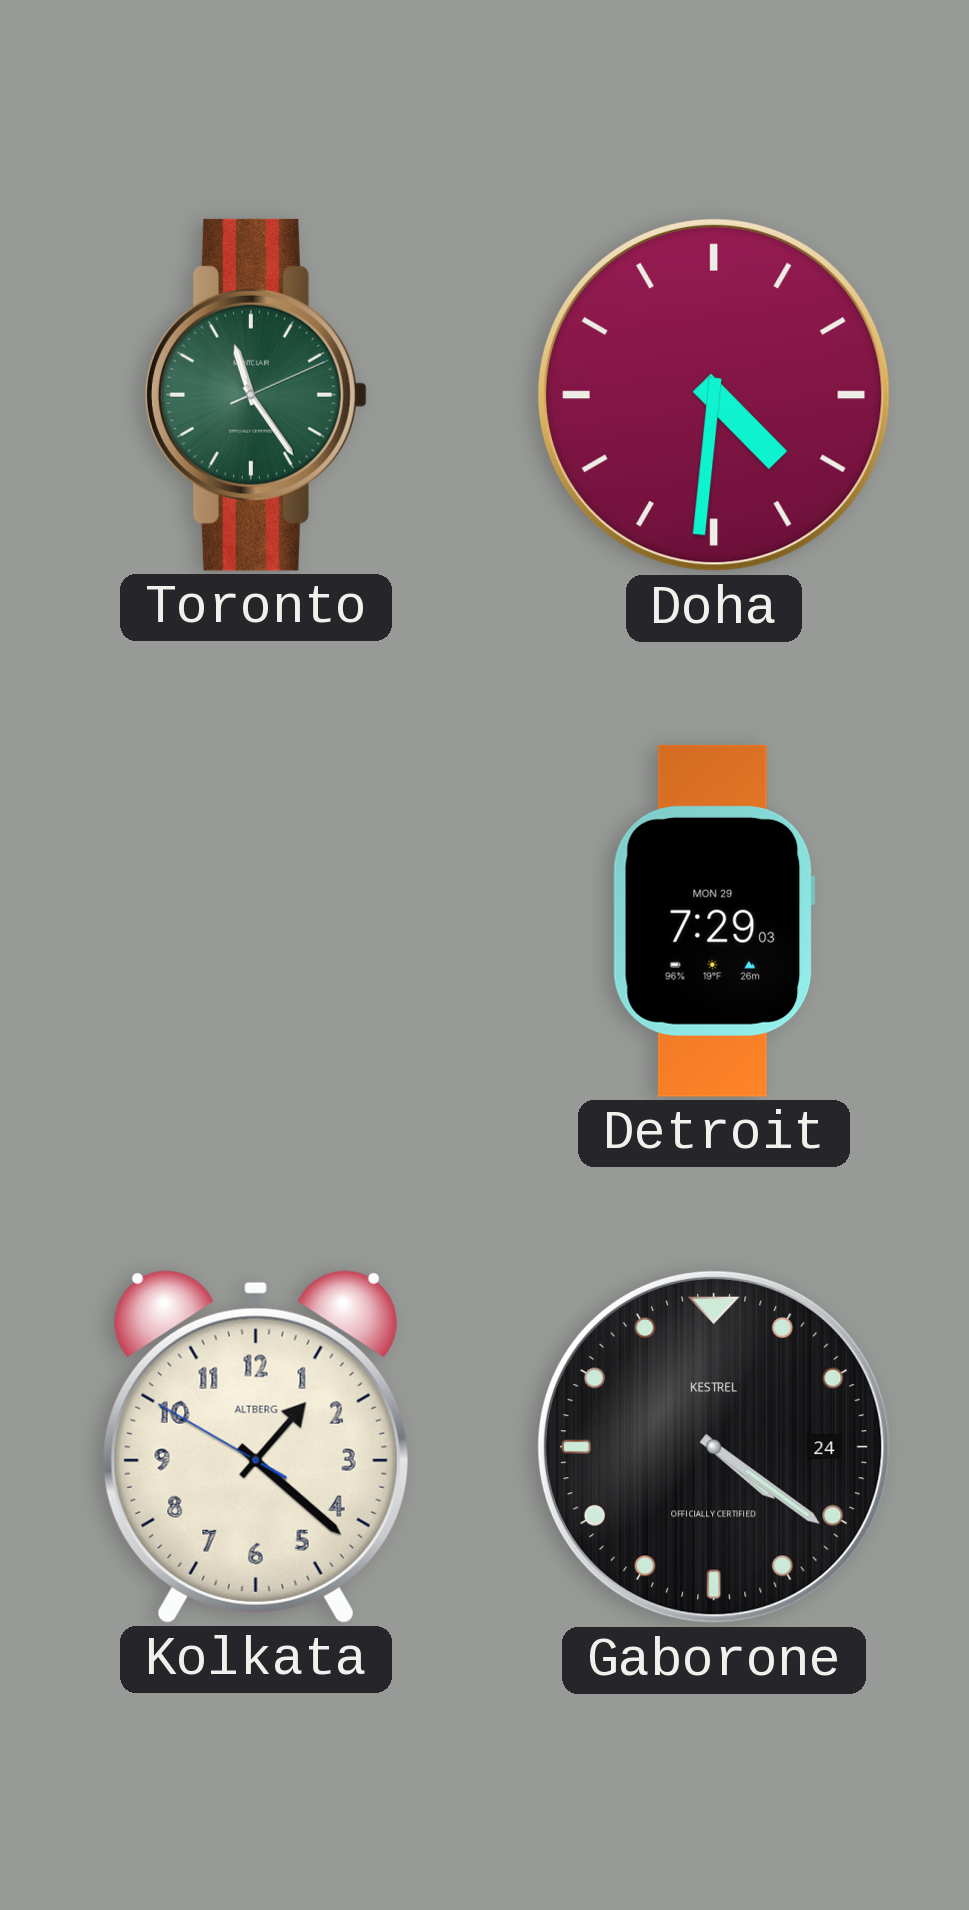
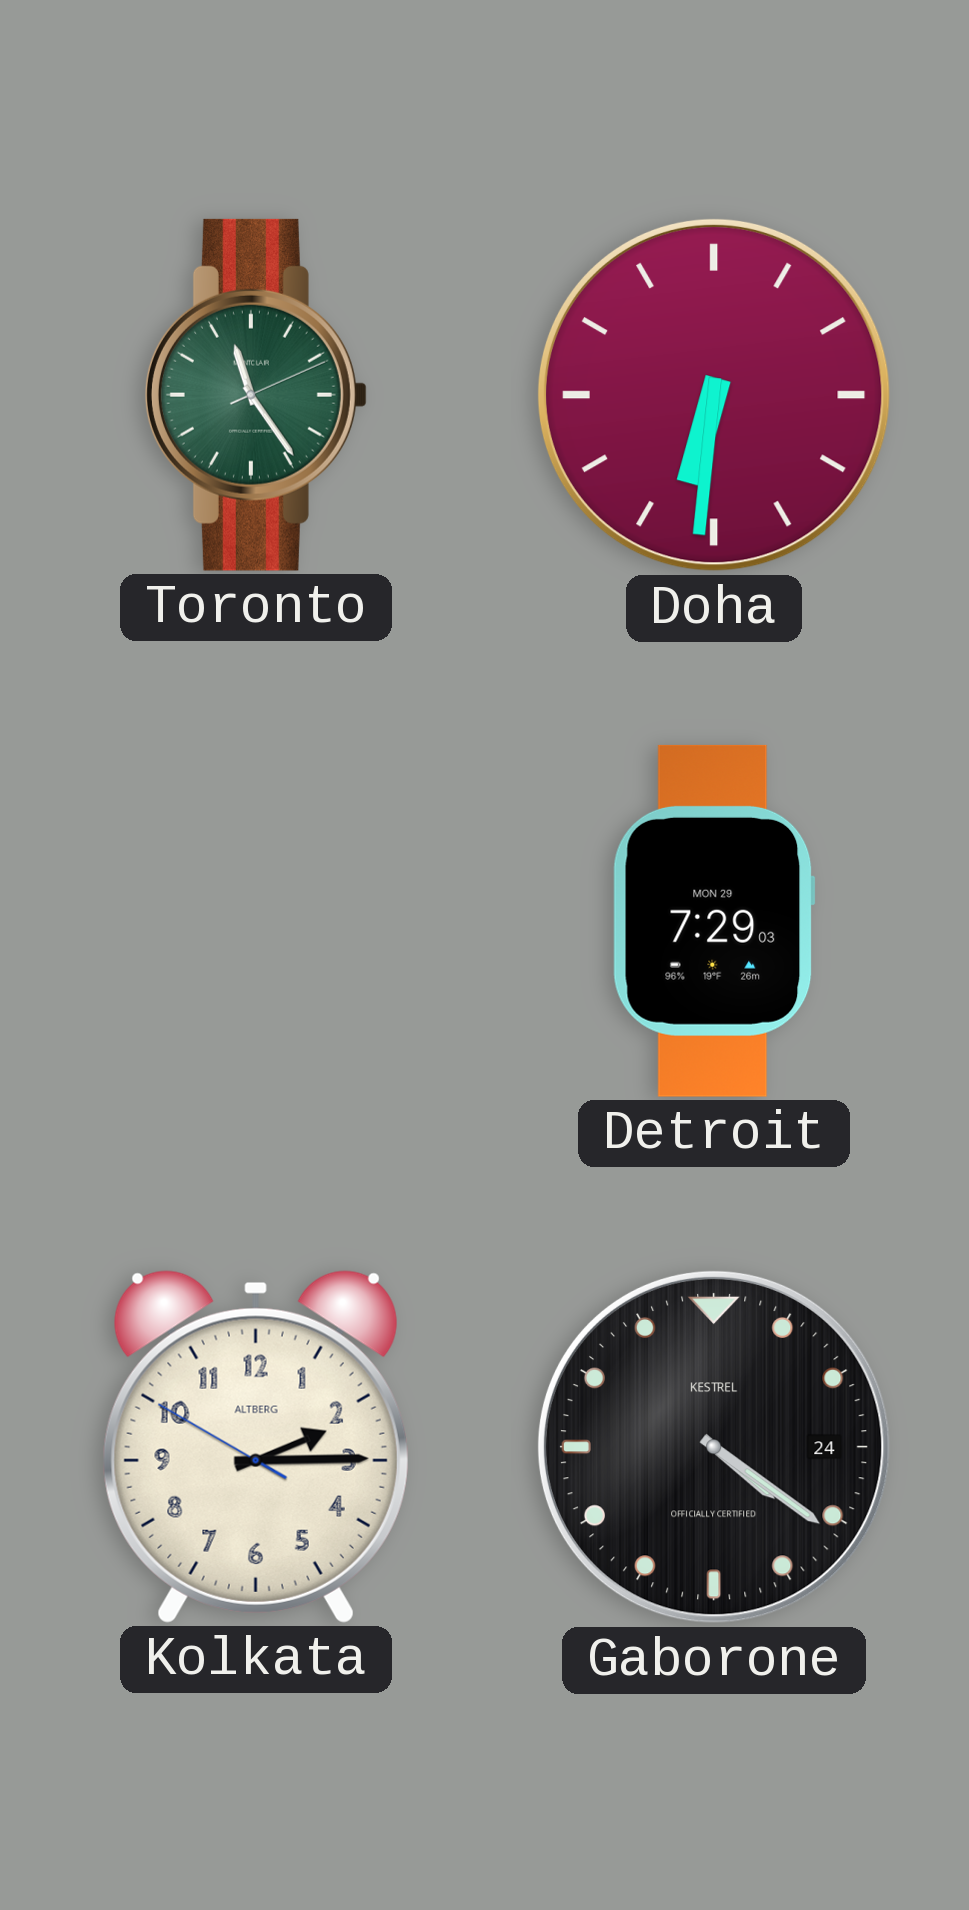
Doha: 4:31 -> 6:31 (714, 395)
Kolkata: 1:21 -> 2:14 (256, 1447)
